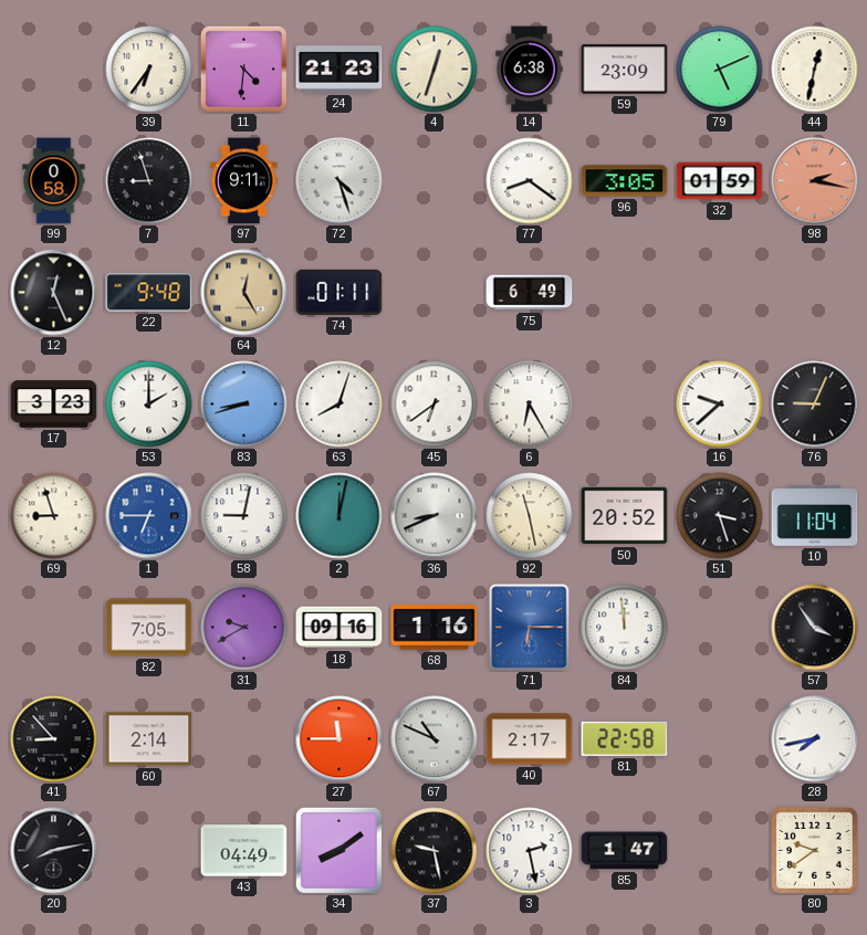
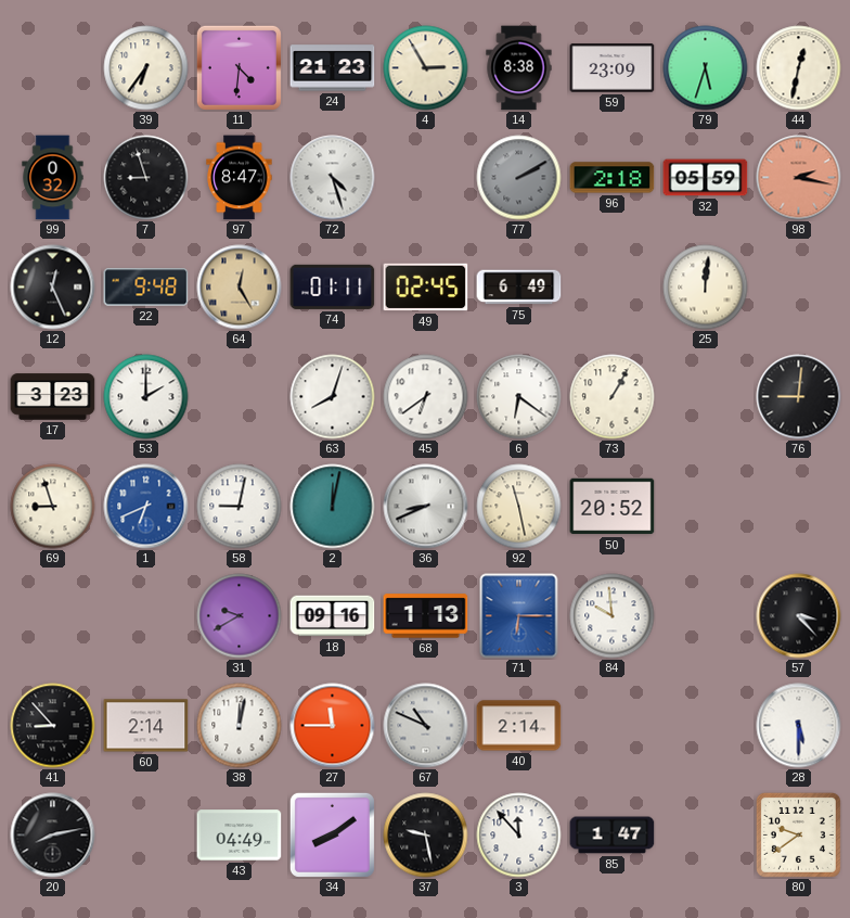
4: 12:33 -> 2:55 (426, 68)
14: 6:38 -> 8:38 (519, 68)
79: 5:11 -> 5:33 (706, 68)
99: 0:58 -> 0:32 (53, 178)
97: 9:11 -> 8:47 (240, 178)
77: 8:21 -> 2:10 (519, 178)
77 dial: white -> grey (519, 178)
96: 3:05 -> 2:18 (613, 178)
32: 01:59 -> 05:59 (706, 178)
49: none -> 02:45 (426, 288)
25: none -> 12:01 (706, 288)
83: 8:42 -> none (244, 405)
6: 6:25 -> 6:21 (519, 397)
73: none -> 1:05 (613, 397)
16: 9:38 -> none (720, 405)
76: 9:04 -> 9:01 (799, 397)
1: 6:45 -> 6:41 (146, 507)
51: 3:27 -> none (720, 516)
10: 11:04 -> none (815, 516)
82: 7:05 -> none (149, 628)
68: 1:16 -> 1:13 (426, 616)
84: 11:59 -> 9:59 (613, 616)
57: 3:54 -> 3:23 (799, 616)
38: none -> 12:02 (240, 726)
40: 2:17 -> 2:14 (519, 726)
81: 22:58 -> none (625, 738)
28: 7:43 -> 5:30 (799, 726)
3: 2:28 -> 11:53 (519, 836)
